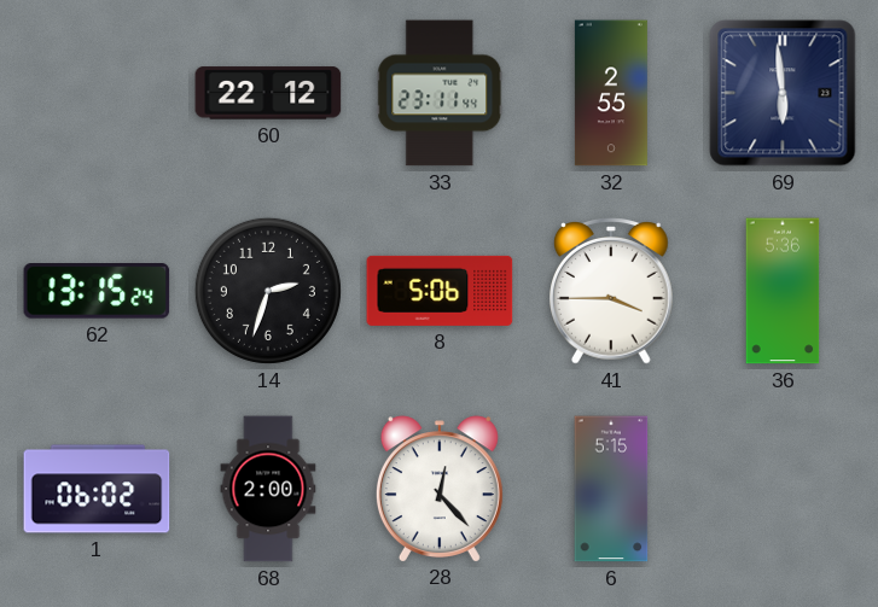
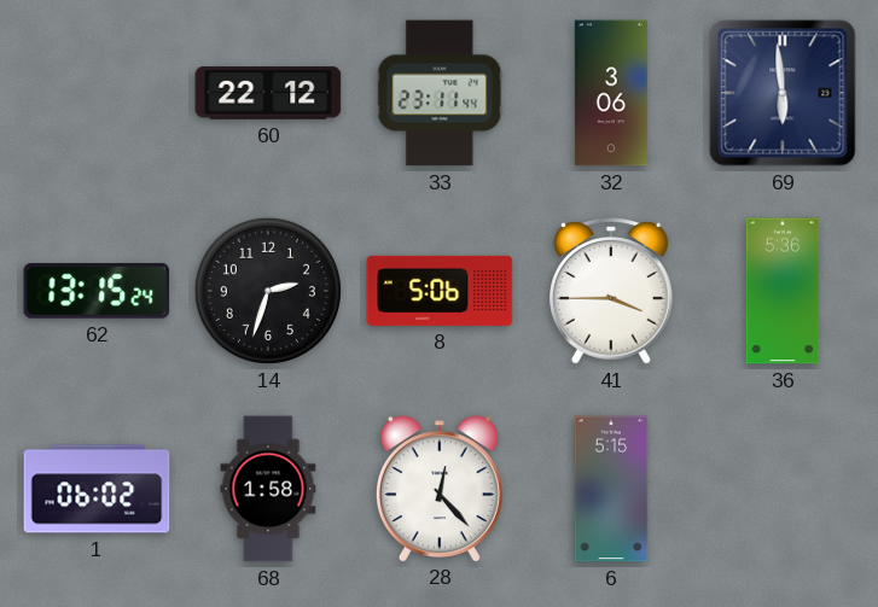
32: 2:55 -> 3:06 (611, 93)
68: 2:00 -> 1:58 (268, 489)
